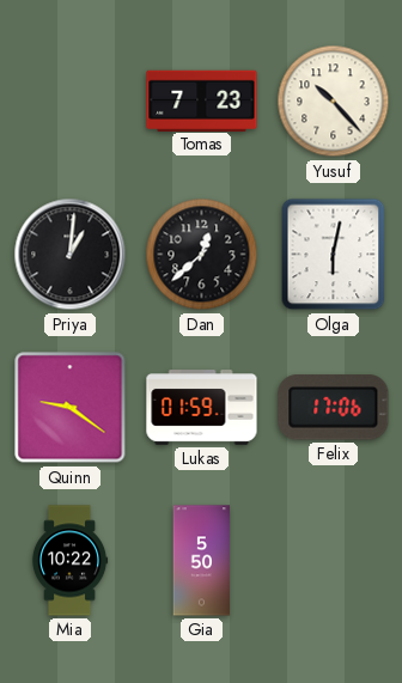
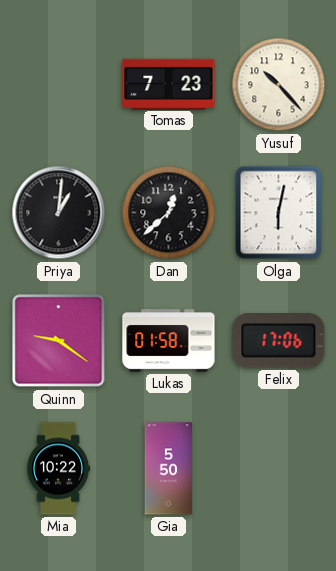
Lukas: 01:59 -> 01:58 (169, 341)
